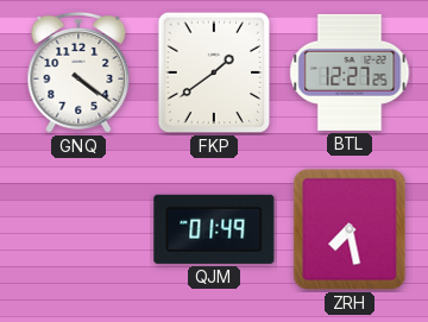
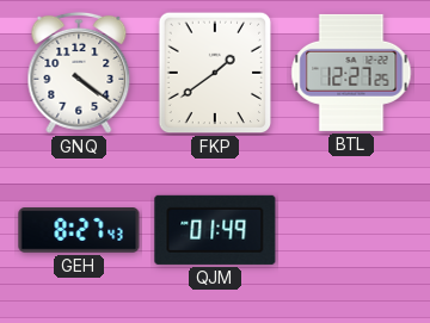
GEH: none -> 8:27 (79, 230)
ZRH: 7:28 -> none (350, 229)
